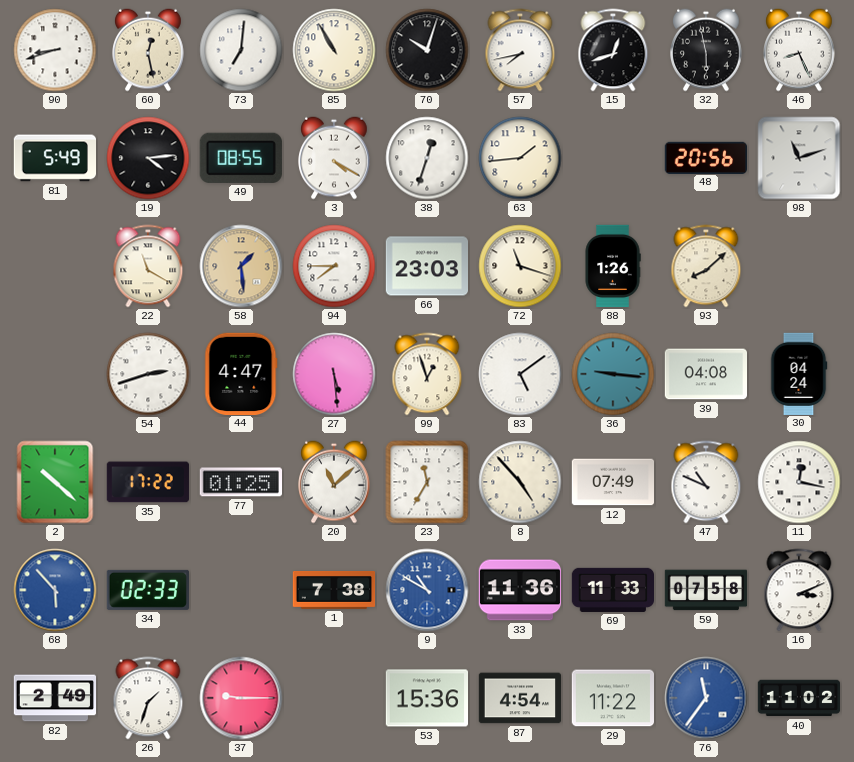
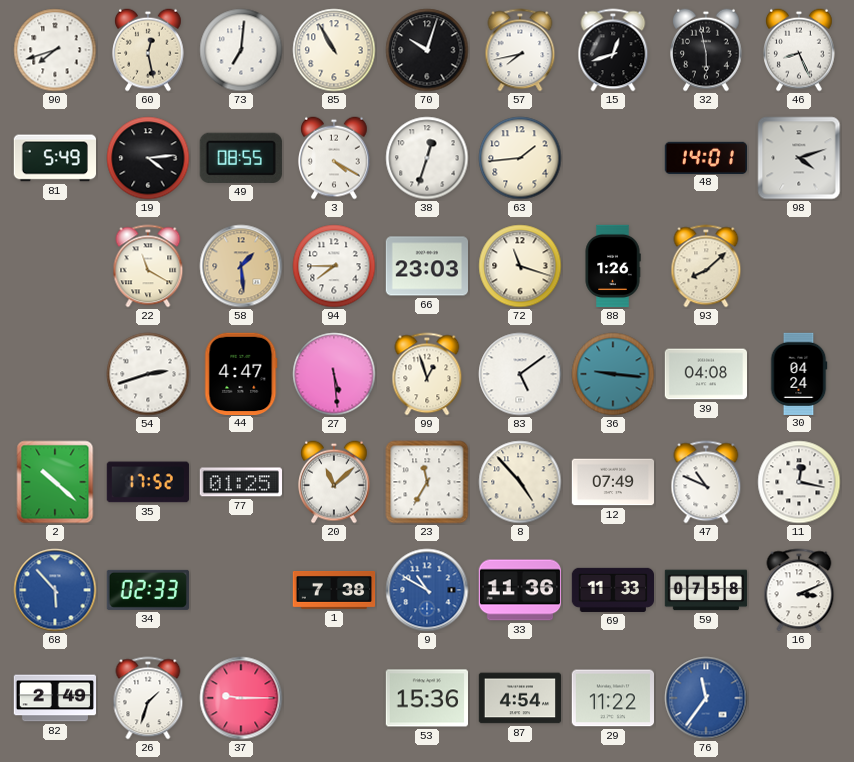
90: 8:42 -> 7:42 (55, 50)
48: 20:56 -> 14:01 (705, 157)
98: 11:12 -> 4:12 (799, 158)
35: 17:22 -> 17:52 (148, 482)
40: 11:02 -> none (799, 698)
